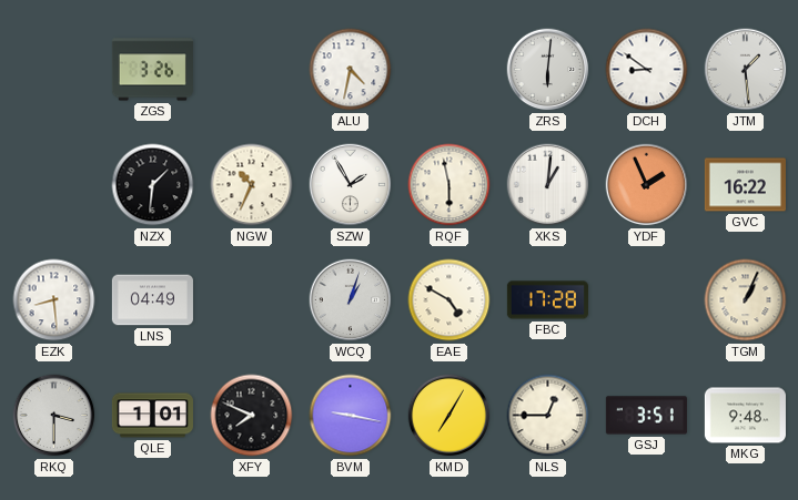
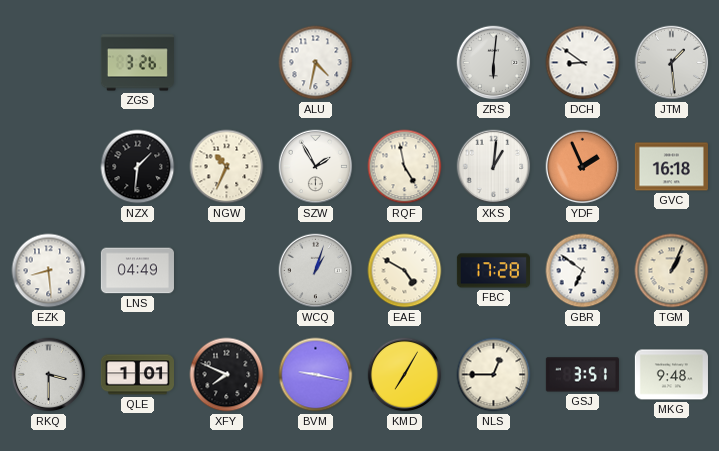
RQF: 5:58 -> 4:58 (405, 167)
GVC: 16:22 -> 16:18 (671, 167)
GBR: none -> 6:51 (583, 271)
